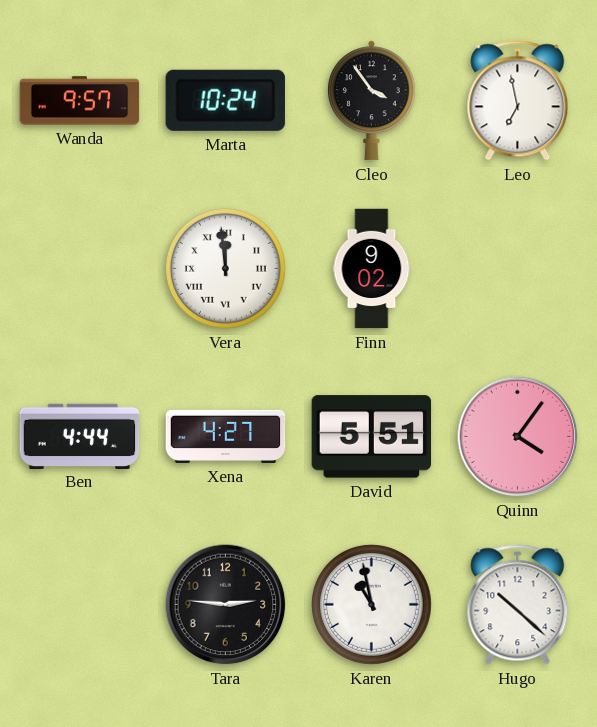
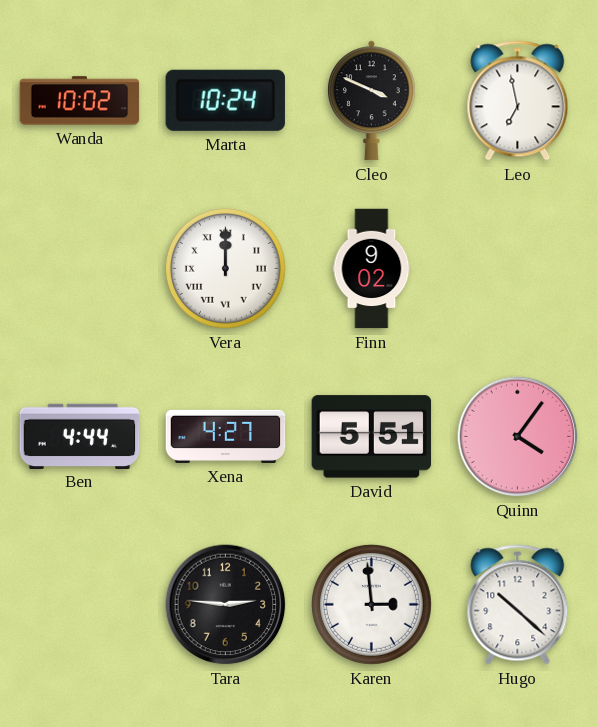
Wanda: 9:57 -> 10:02 (80, 101)
Cleo: 3:54 -> 3:49 (371, 101)
Vera: 11:59 -> 12:00 (225, 268)
Karen: 10:58 -> 2:59 (371, 604)
